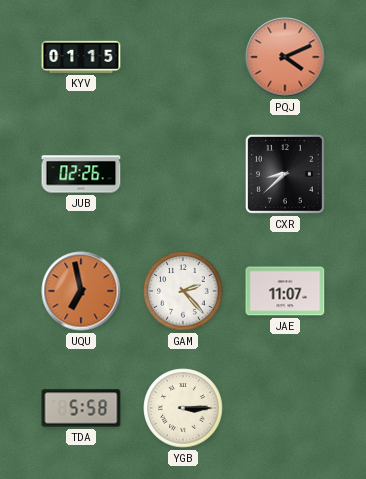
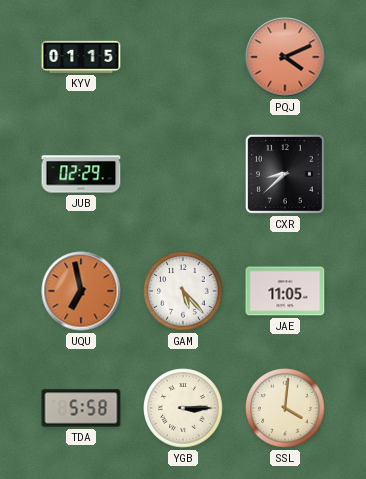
JUB: 02:26 -> 02:29 (81, 174)
GAM: 2:23 -> 5:23 (183, 291)
JAE: 11:07 -> 11:05 (285, 291)
SSL: none -> 4:01 (285, 408)
